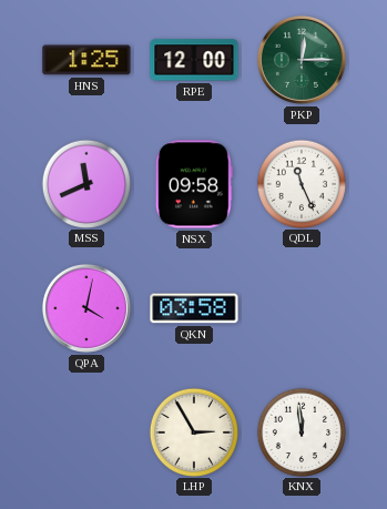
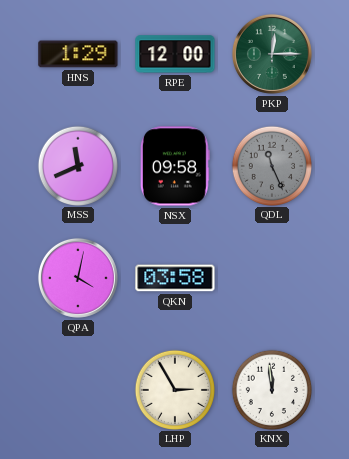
HNS: 1:25 -> 1:29 (78, 54)
QDL dial: white -> grey (271, 165)
